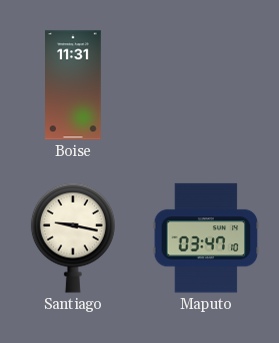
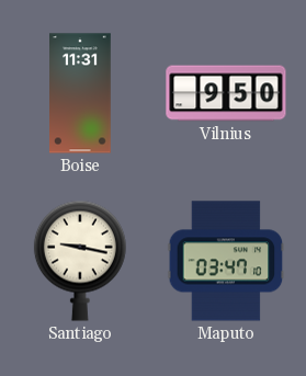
Vilnius: none -> 9:50 (226, 93)
